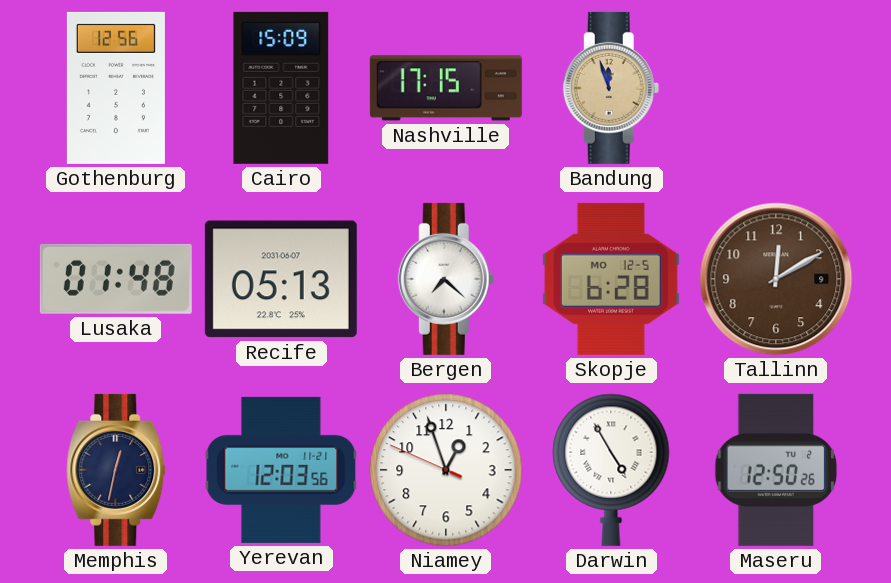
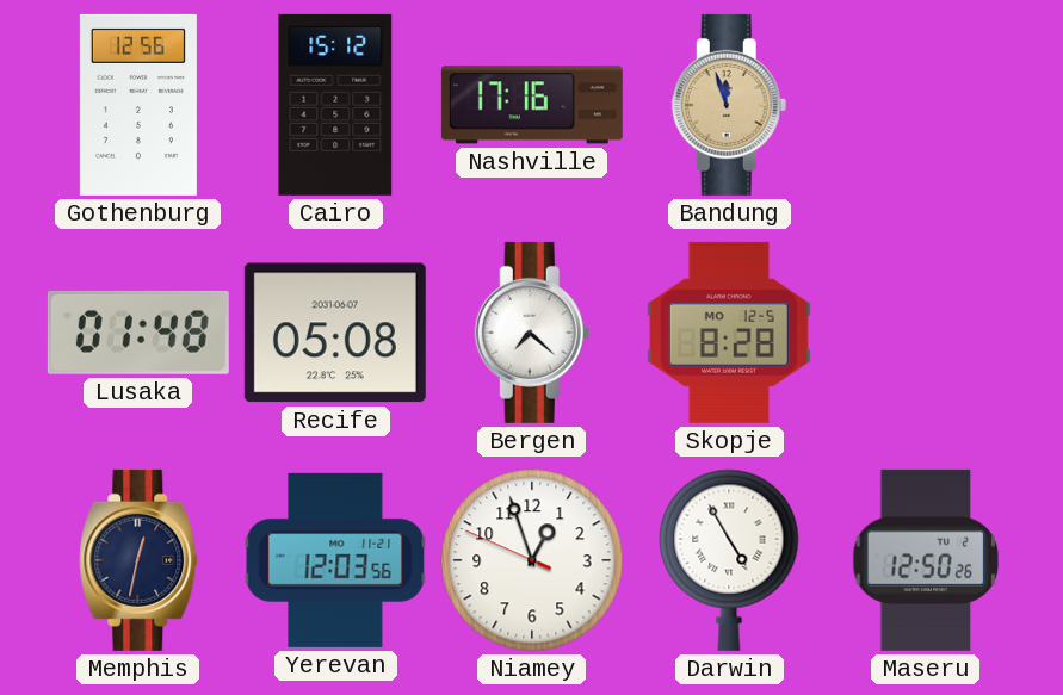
Cairo: 15:09 -> 15:12 (335, 105)
Nashville: 17:15 -> 17:16 (532, 105)
Recife: 05:13 -> 05:08 (335, 333)
Skopje: 6:28 -> 8:28 (729, 333)
Tallinn: 12:10 -> none (776, 279)
